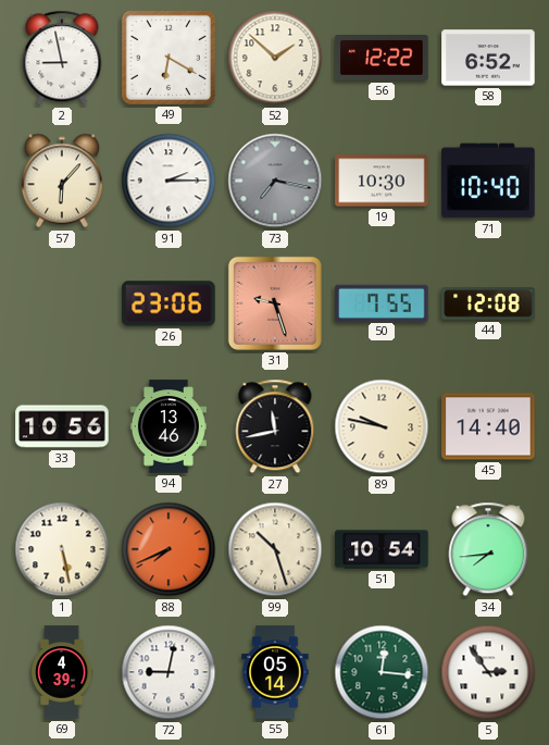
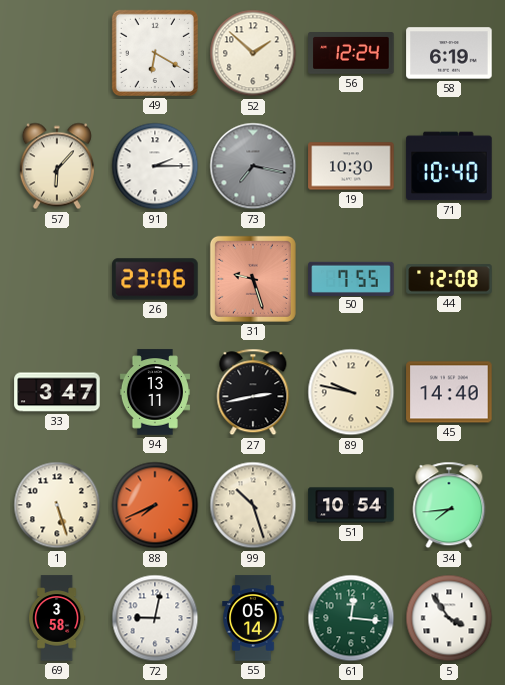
2: 8:58 -> none (62, 58)
56: 12:22 -> 12:24 (351, 54)
58: 6:52 -> 6:19 (449, 53)
33: 10:56 -> 3:47 (57, 392)
94: 13:46 -> 13:11 (155, 392)
27: 11:43 -> 2:43 (253, 392)
1: 5:28 -> 5:27 (57, 505)
69: 4:39 -> 3:58 (57, 618)
5: 2:54 -> 3:54 (449, 618)
